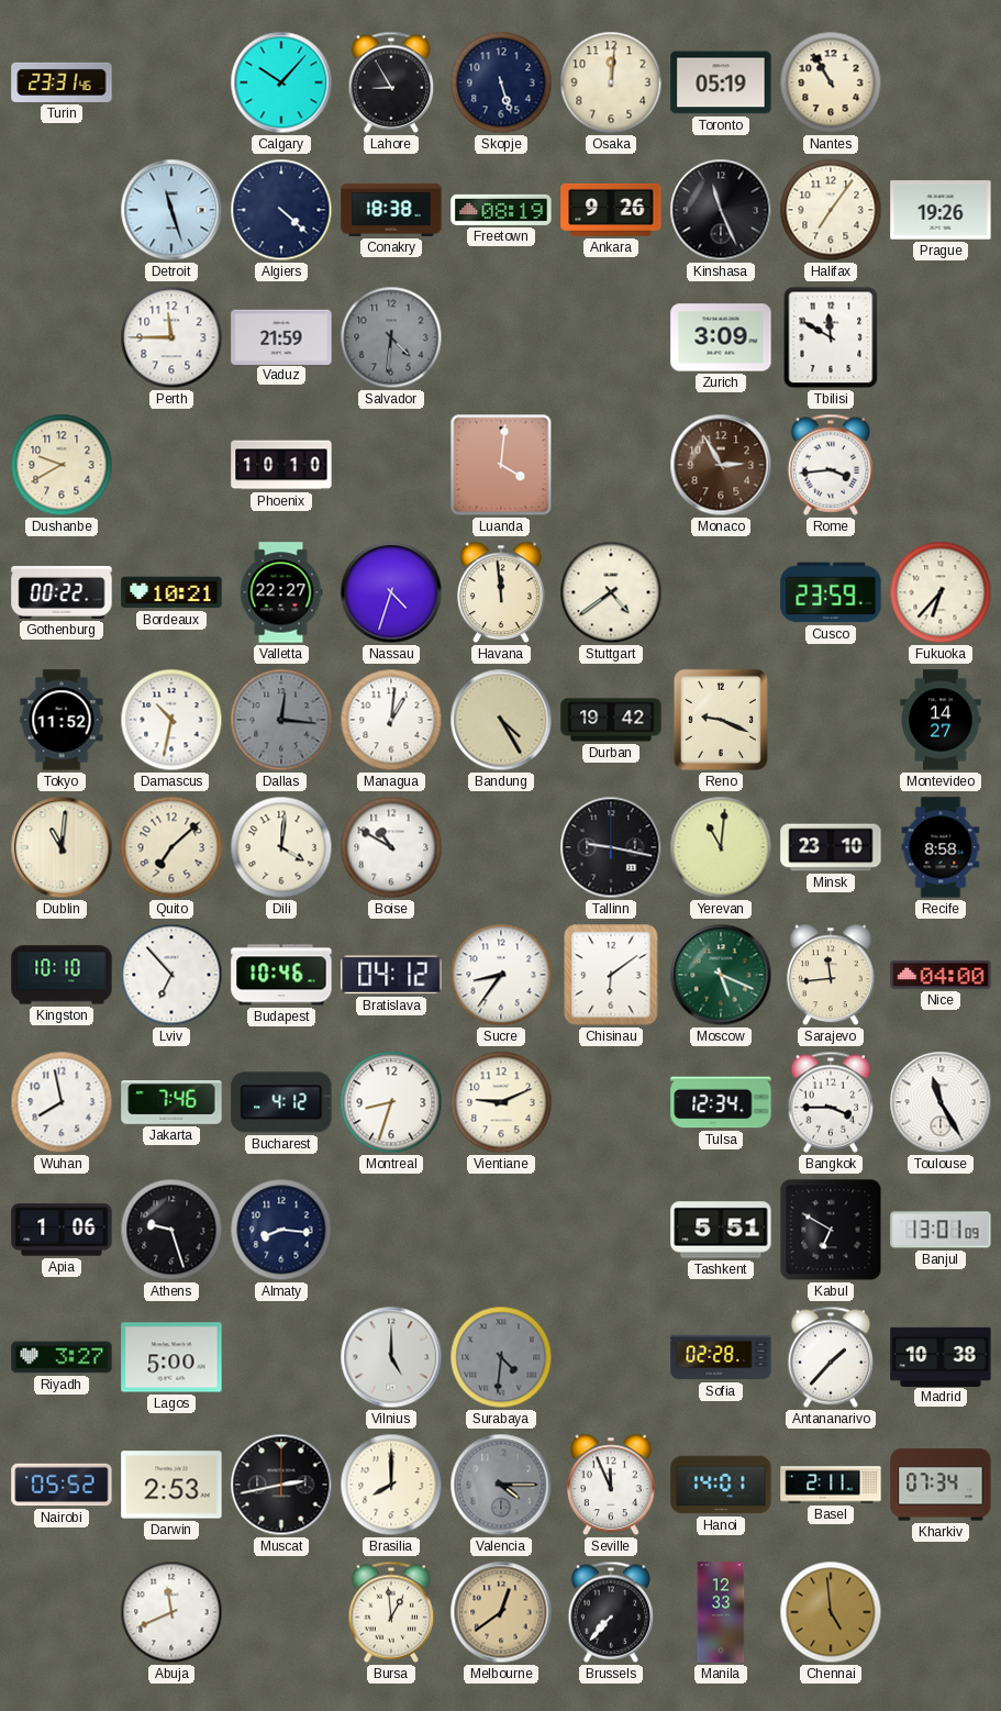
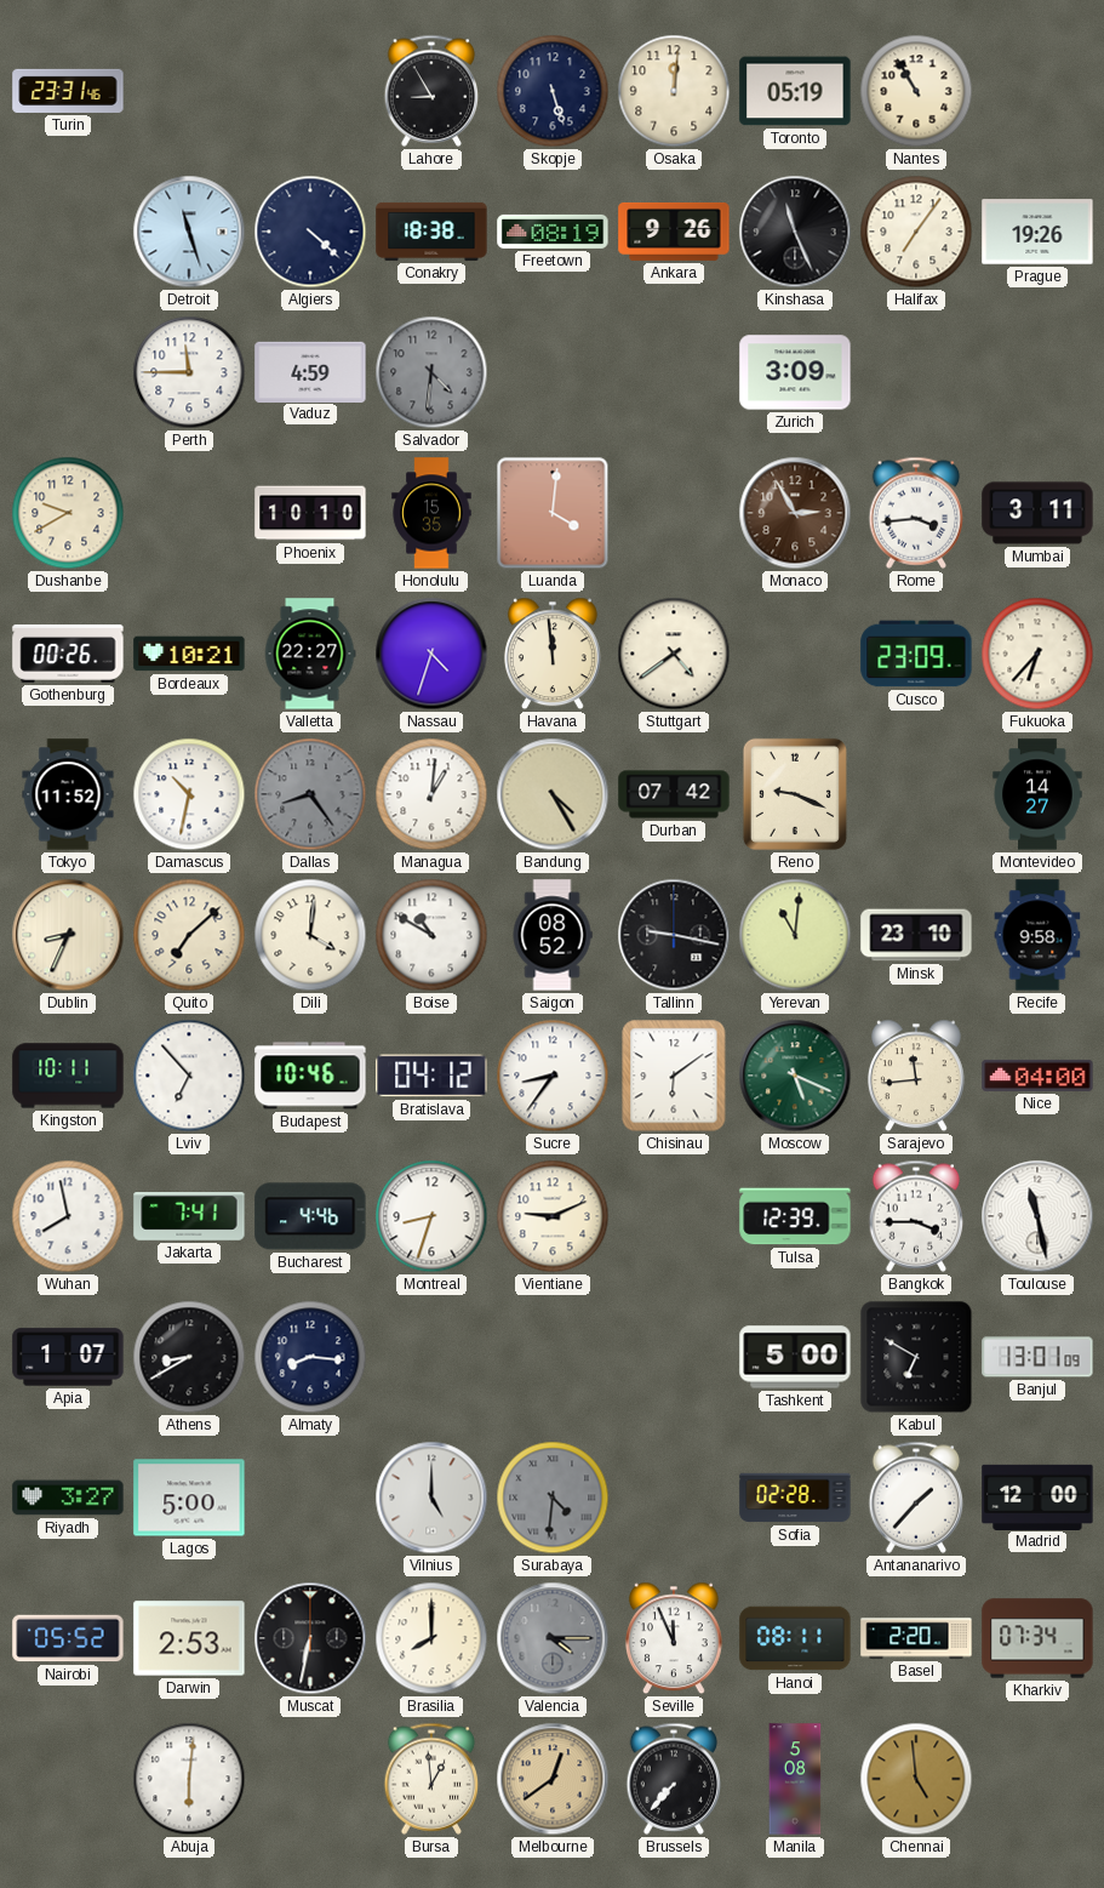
Calgary: 10:07 -> none (281, 82)
Vaduz: 21:59 -> 4:59 (310, 371)
Tbilisi: 11:50 -> none (831, 337)
Honolulu: none -> 15:35 (431, 513)
Mumbai: none -> 3:11 (1037, 513)
Gothenburg: 00:22 -> 00:26 (68, 655)
Cusco: 23:59 -> 23:09 (916, 654)
Dallas: 12:16 -> 8:24 (310, 794)
Durban: 19:42 -> 07:42 (674, 794)
Dublin: 11:01 -> 8:34 (68, 935)
Saigon: none -> 08:52 (553, 935)
Recife: 8:58 -> 9:58 (1037, 935)
Kingston: 10:10 -> 10:11 (68, 1076)
Jakarta: 7:46 -> 7:41 (189, 1216)
Bucharest: 4:12 -> 4:46 (310, 1216)
Tulsa: 12:34 -> 12:39 (795, 1216)
Toulouse: 11:25 -> 11:28 (1037, 1216)
Apia: 1:06 -> 1:07 (68, 1357)
Athens: 9:27 -> 8:40 (189, 1357)
Tashkent: 5:51 -> 5:00 (795, 1357)
Madrid: 10:38 -> 12:00 (1037, 1496)
Muscat: 2:43 -> 6:32 (310, 1638)
Hanoi: 14:01 -> 08:11 (795, 1638)
Basel: 2:11 -> 2:20 (916, 1638)
Abuja: 11:41 -> 6:01 (189, 1779)
Manila: 12:33 -> 5:08 (795, 1779)
